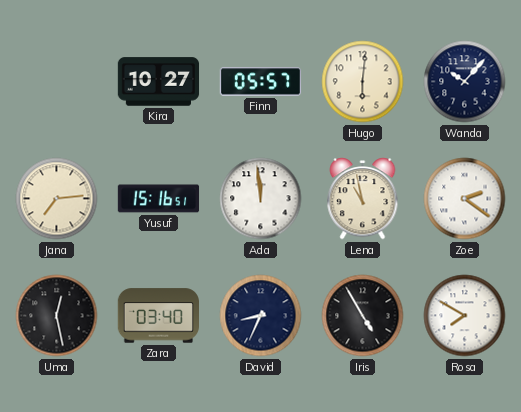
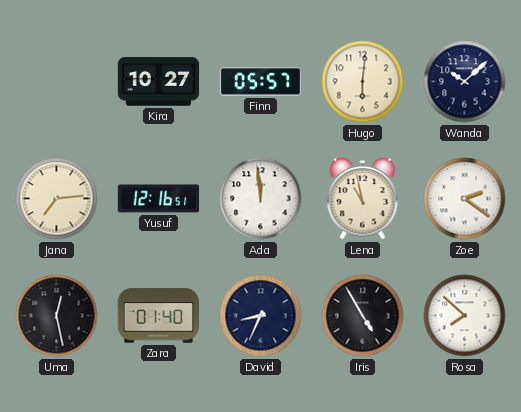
Wanda: 10:07 -> 10:08 (465, 82)
Yusuf: 15:16 -> 12:16 (159, 199)
Zara: 03:40 -> 01:40 (158, 316)
Rosa: 7:50 -> 7:52 (465, 316)
